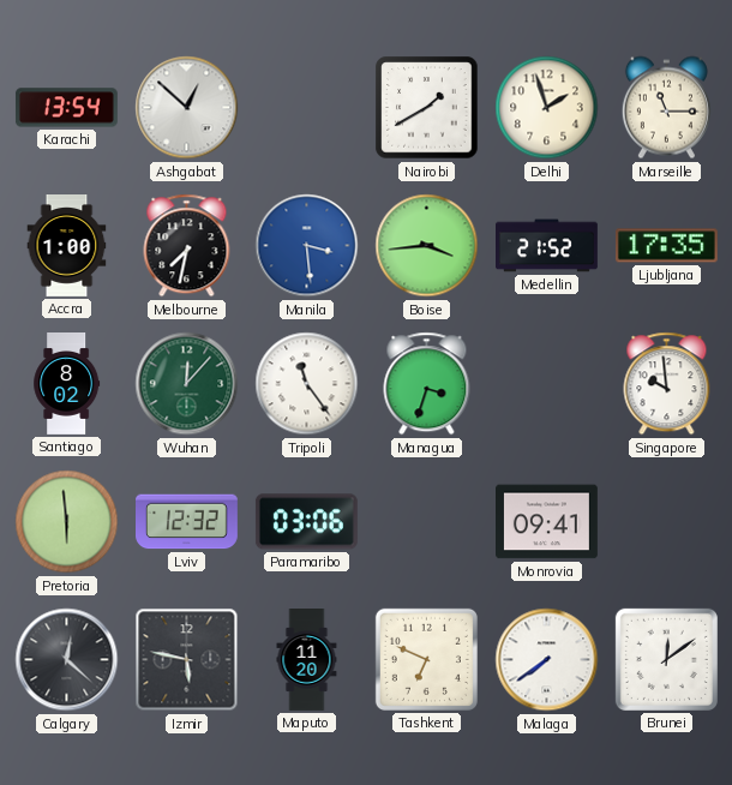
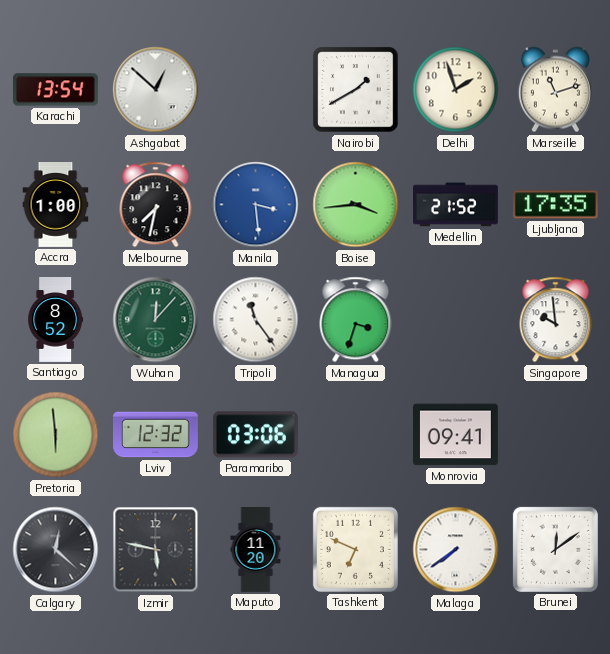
Marseille: 11:15 -> 11:12 (555, 90)
Santiago: 8:02 -> 8:52 (56, 320)
